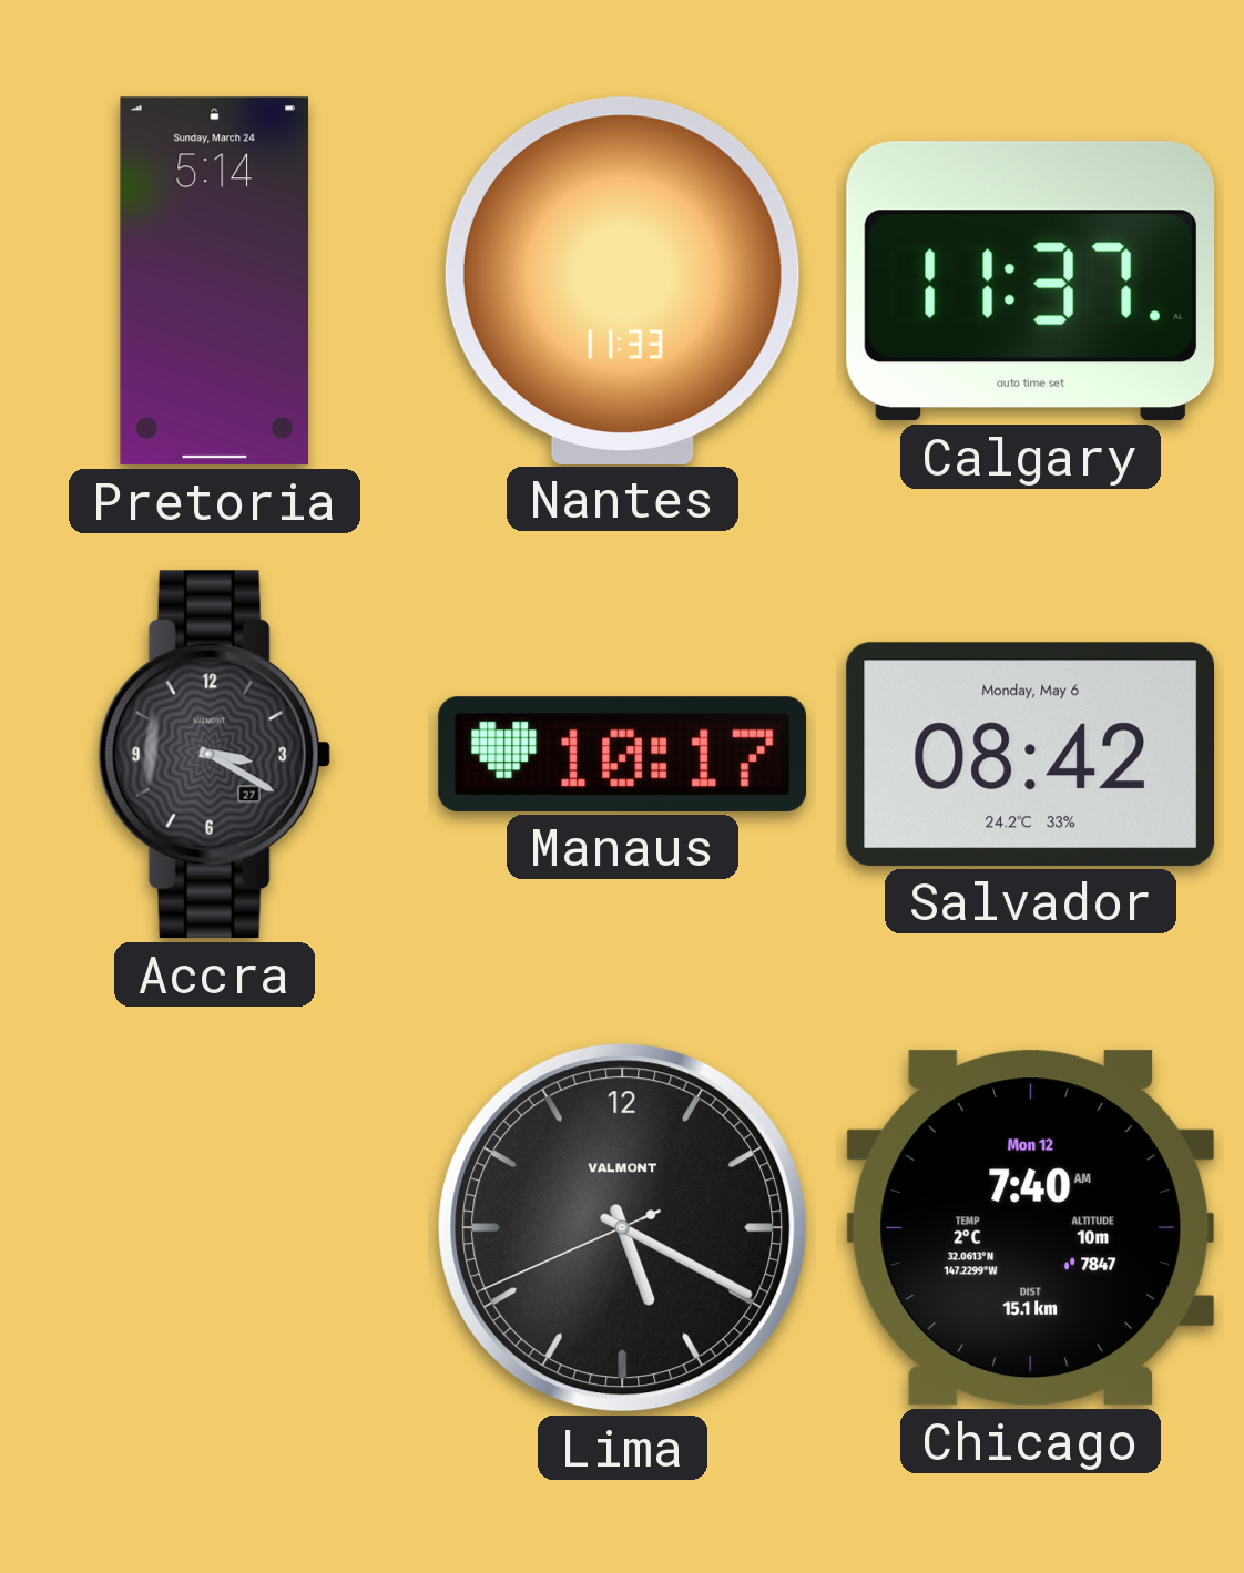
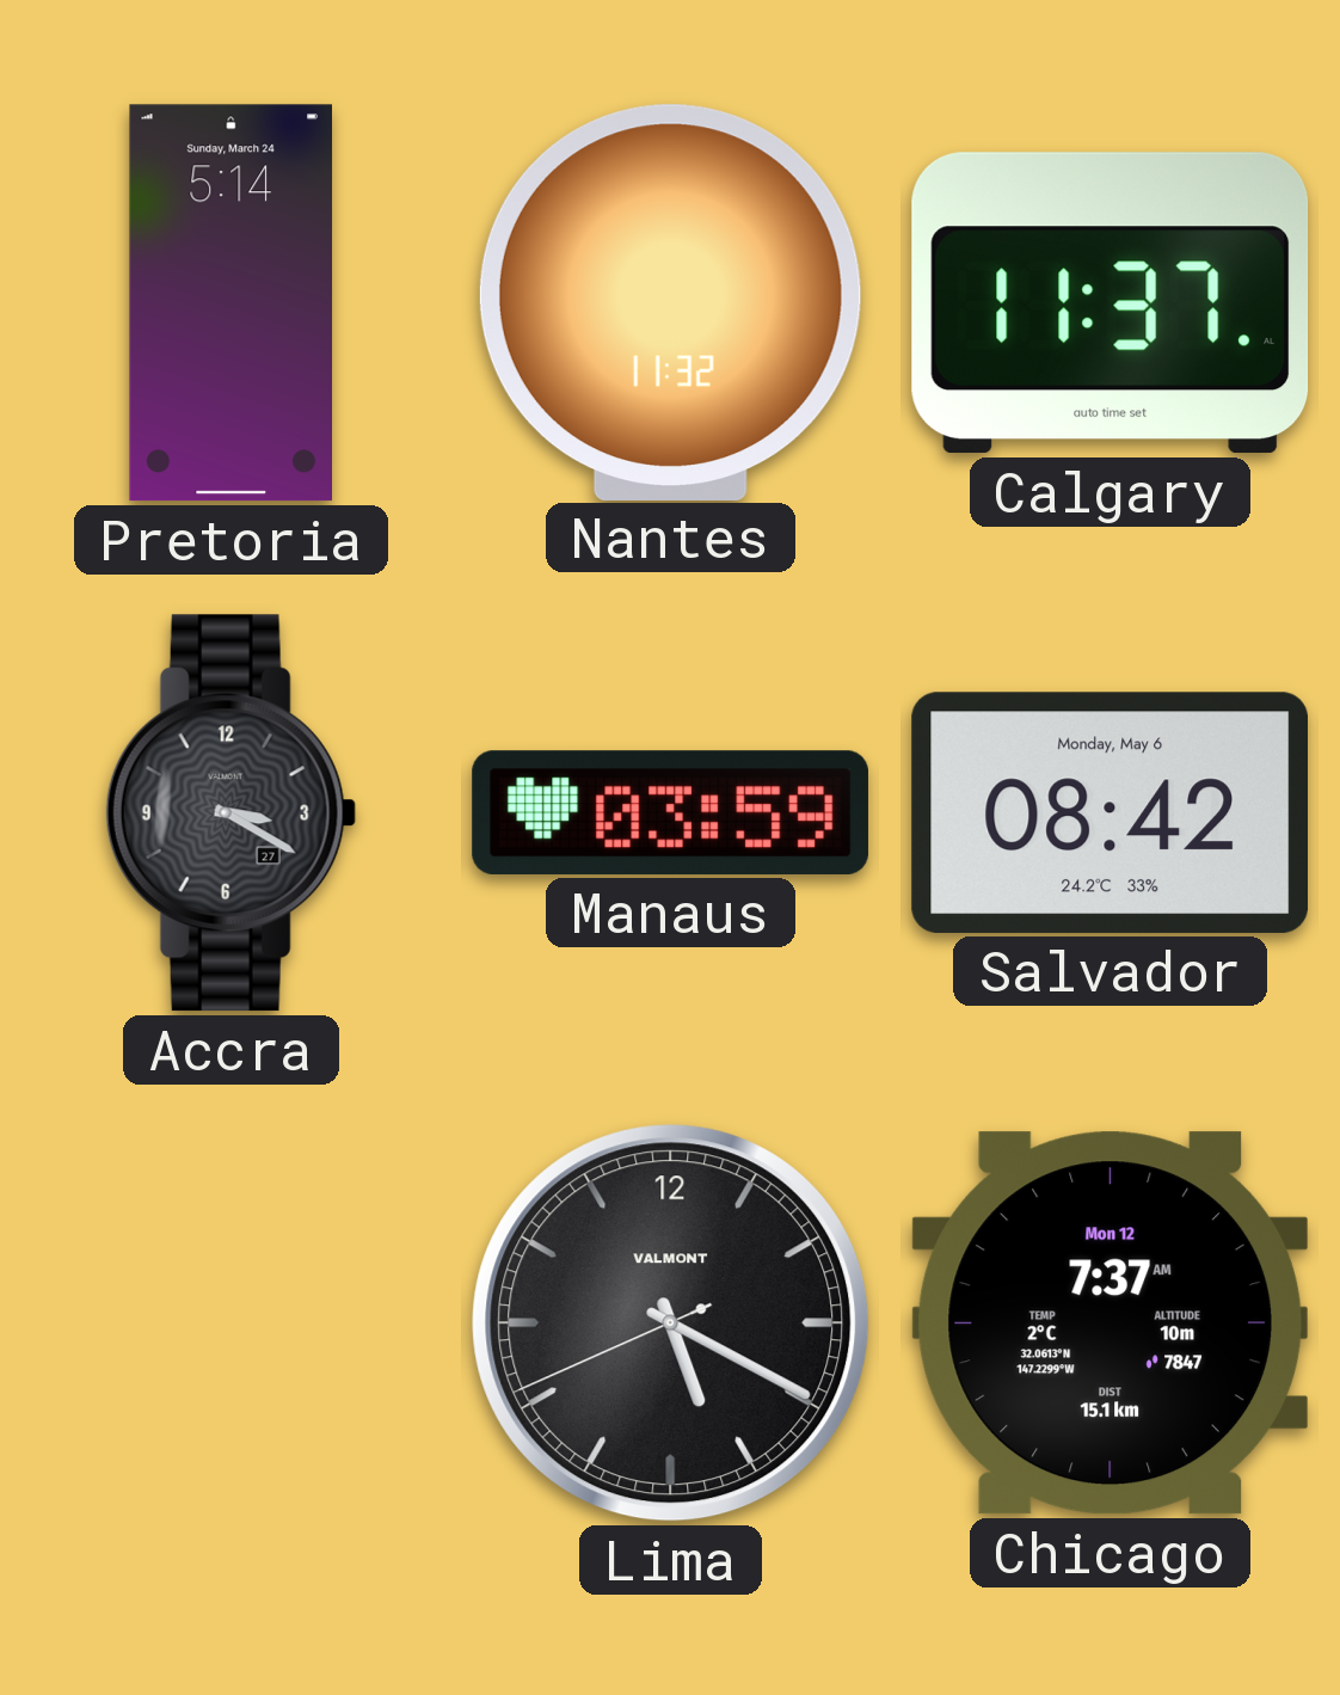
Nantes: 11:33 -> 11:32 (670, 302)
Manaus: 10:17 -> 03:59 (670, 812)
Chicago: 7:40 -> 7:37 (1110, 1324)
